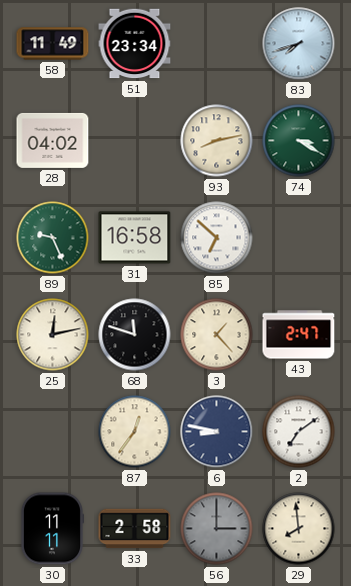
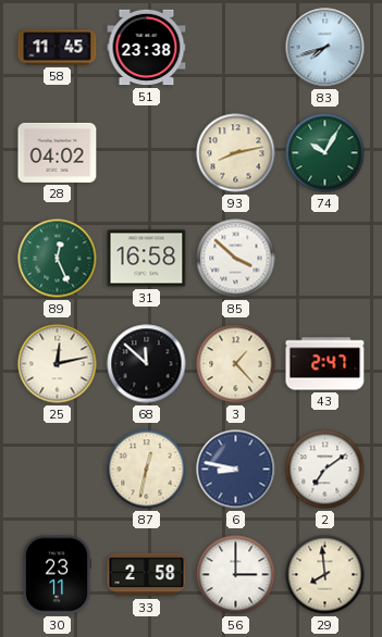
58: 11:49 -> 11:45 (58, 48)
51: 23:34 -> 23:38 (147, 48)
74: 3:20 -> 10:05 (325, 153)
89: 9:26 -> 12:26 (58, 259)
85: 6:52 -> 3:52 (236, 259)
68: 11:48 -> 11:52 (147, 364)
87: 12:36 -> 12:32 (147, 470)
30: 11:11 -> 23:11 (56, 575)
56 dial: grey -> white (236, 575)
